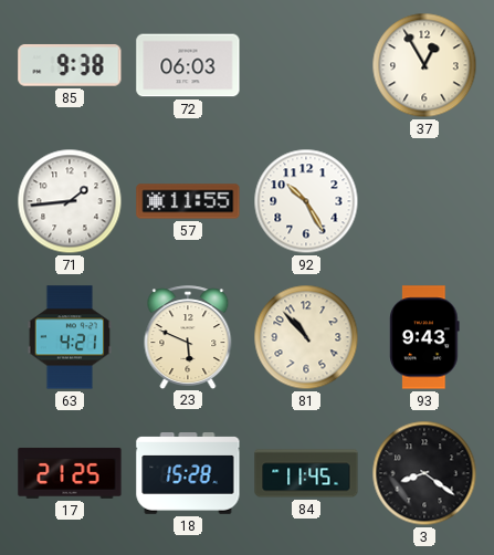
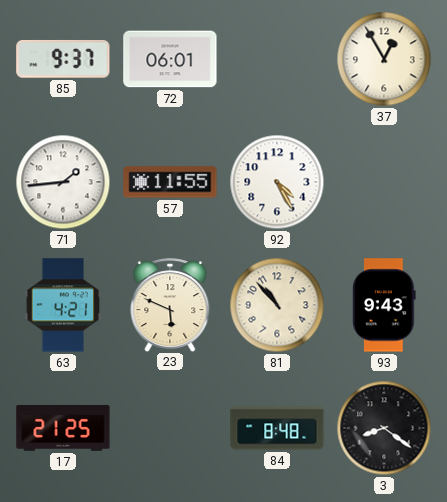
85: 9:38 -> 9:37 (63, 59)
72: 06:03 -> 06:01 (170, 59)
92: 10:25 -> 4:25 (277, 182)
18: 15:28 -> none (188, 473)
84: 11:45 -> 8:48 (277, 428)
